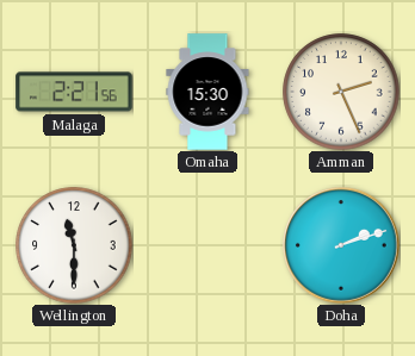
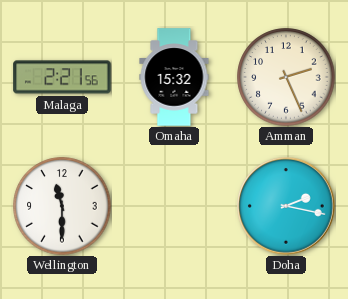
Omaha: 15:30 -> 15:32 (174, 77)
Doha: 2:12 -> 2:17 (287, 207)
